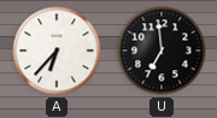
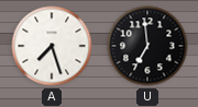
A: 6:37 -> 7:27 (52, 46)
